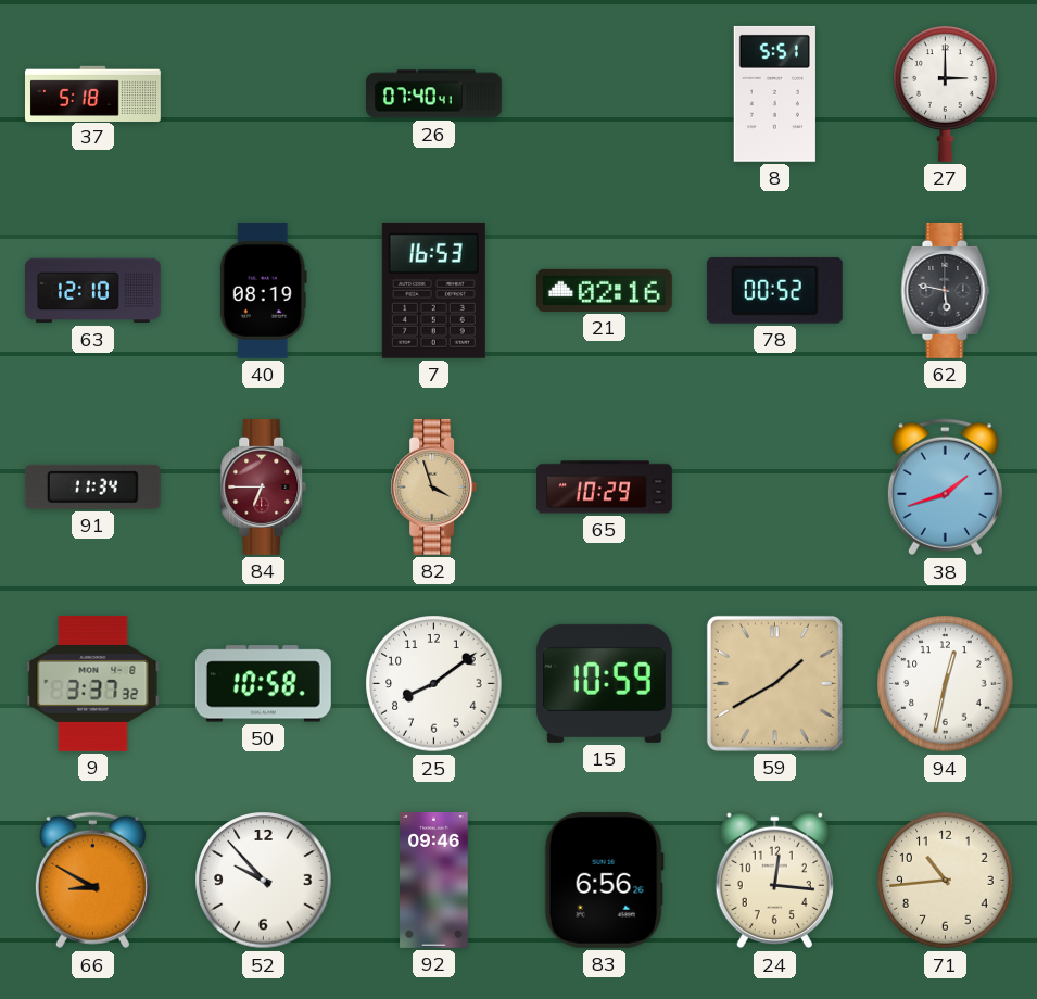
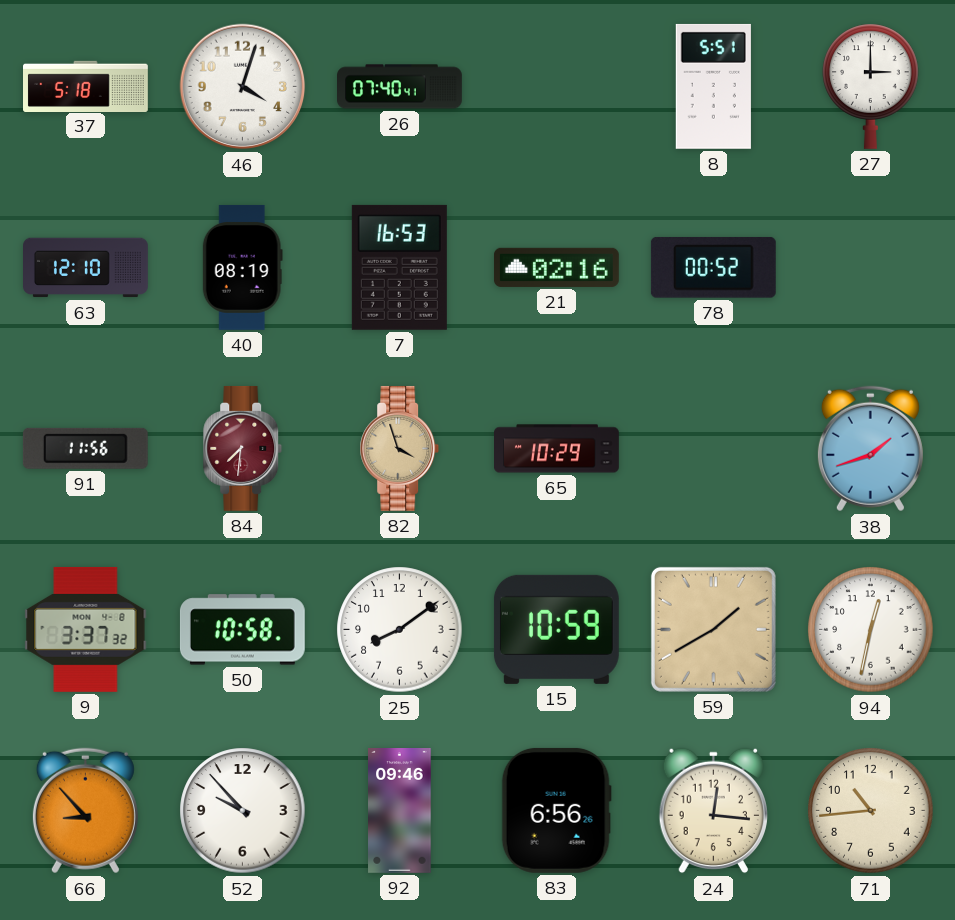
46: none -> 4:03 (243, 87)
62: 5:47 -> none (946, 290)
91: 11:34 -> 11:56 (85, 448)
84: 6:45 -> 7:31 (243, 448)
66: 8:50 -> 8:53 (85, 811)
